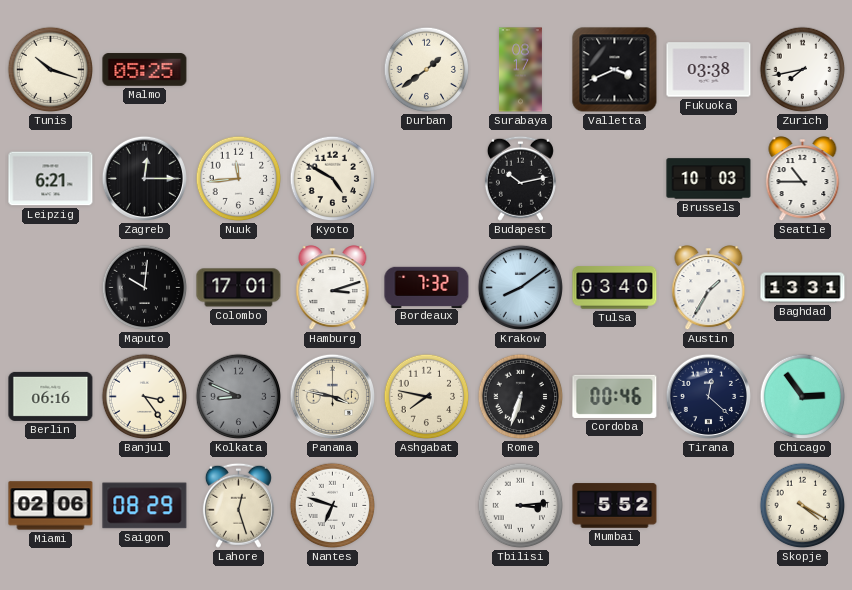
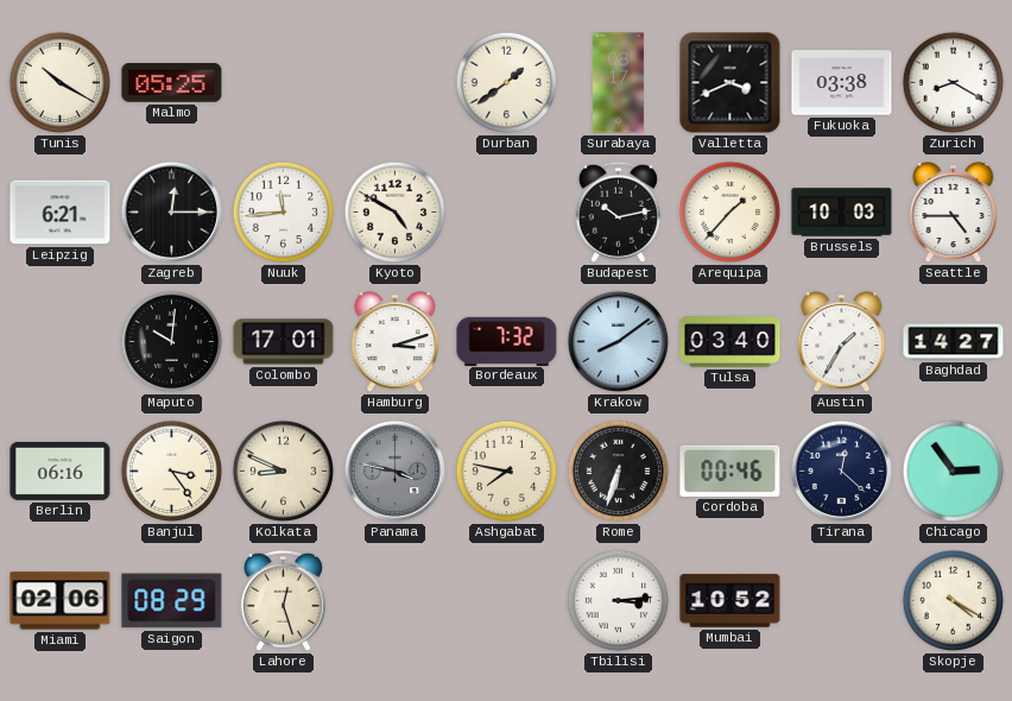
Tunis: 10:18 -> 10:20 (61, 83)
Zurich: 7:43 -> 8:20 (954, 83)
Arequipa: none -> 1:37 (730, 213)
Seattle: 10:45 -> 4:45 (954, 213)
Baghdad: 13:31 -> 14:27 (954, 342)
Kolkata dial: grey -> cream (284, 472)
Panama dial: cream -> grey (394, 471)
Nantes: 6:48 -> none (333, 506)
Mumbai: 5:52 -> 10:52 (730, 601)
